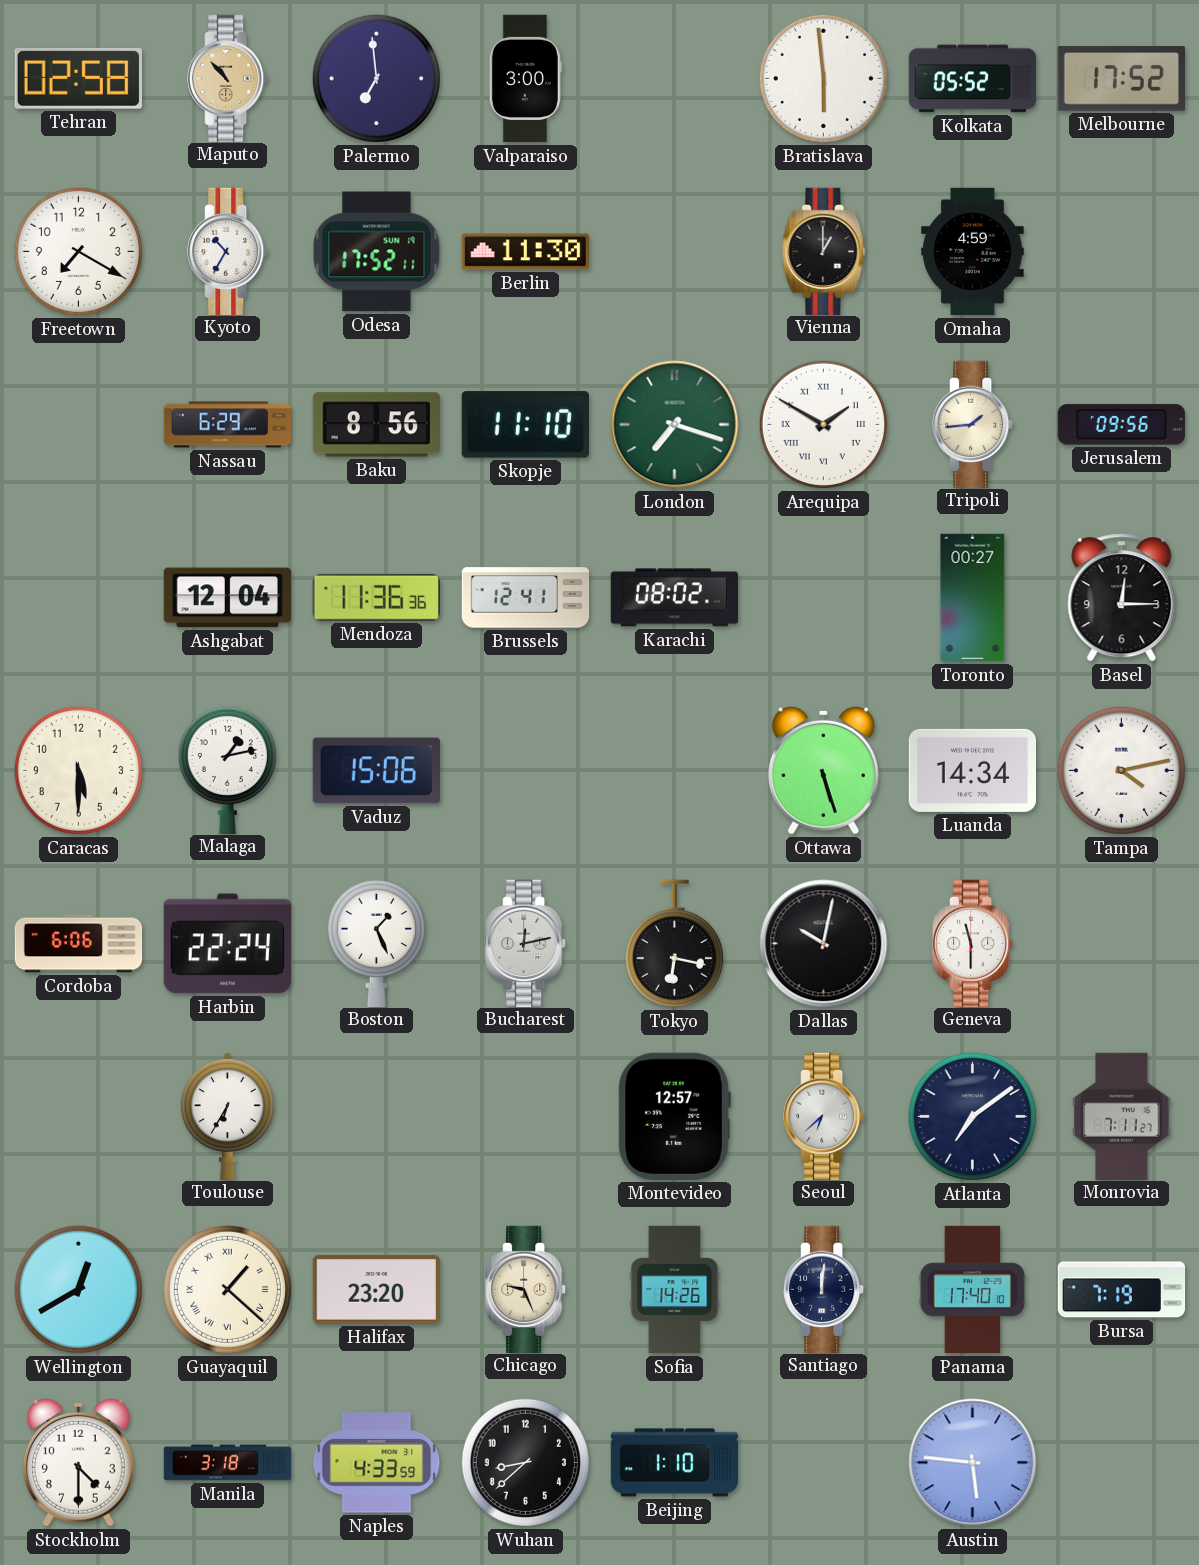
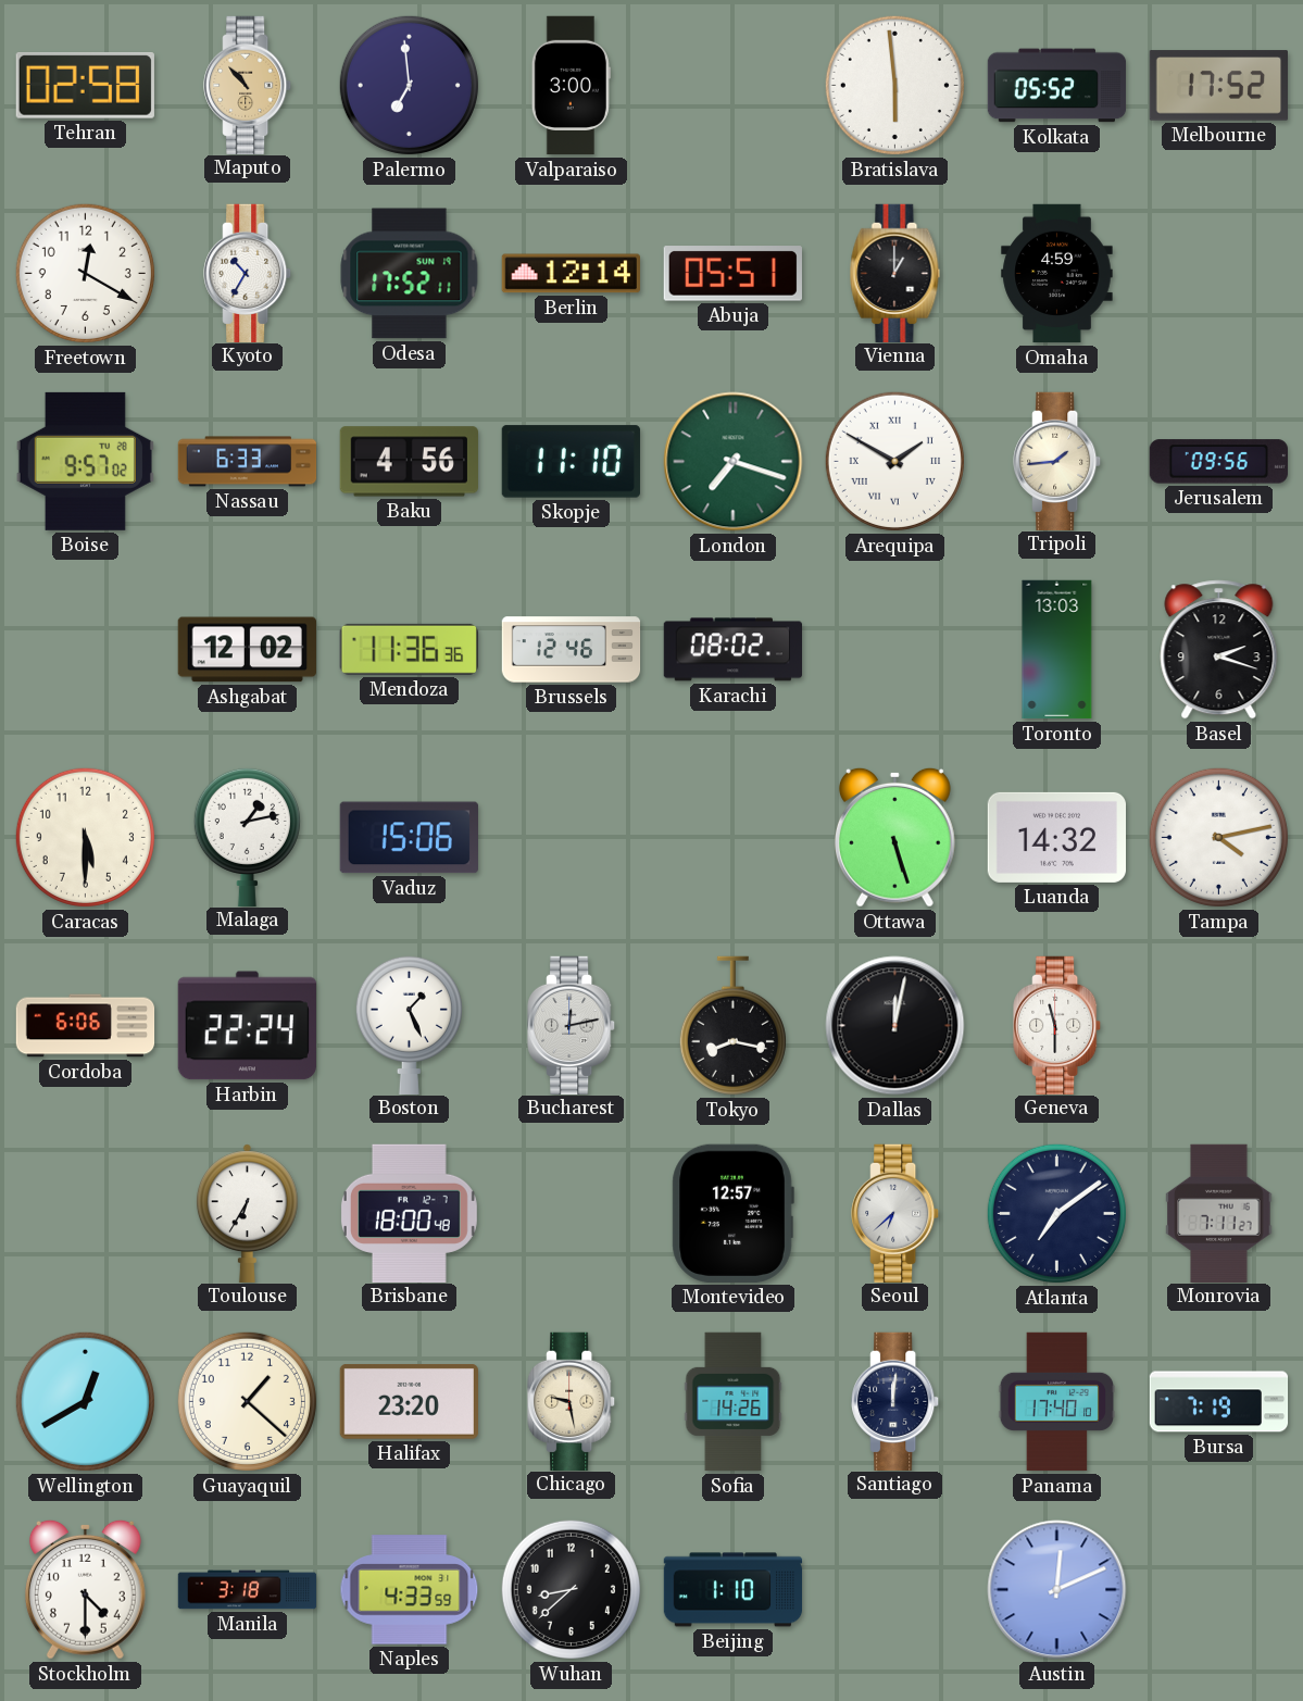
Freetown: 7:20 -> 12:20 (85, 273)
Berlin: 11:30 -> 12:14 (571, 274)
Abuja: none -> 05:51 (732, 274)
Boise: none -> 9:57 (85, 461)
Nassau: 6:29 -> 6:33 (248, 462)
Baku: 8:56 -> 4:56 (409, 462)
Ashgabat: 12:04 -> 12:02 (247, 650)
Brussels: 12:41 -> 12:46 (572, 650)
Toronto: 00:27 -> 13:03 (1057, 650)
Basel: 12:15 -> 2:18 (1219, 650)
Luanda: 14:34 -> 14:32 (1056, 837)
Tokyo: 6:17 -> 8:17 (732, 1026)
Dallas: 10:02 -> 12:02 (895, 1026)
Brisbane: none -> 18:00 (409, 1213)
Guayaquil numerals: Roman -> Arabic (247, 1401)
Chicago: 9:26 -> 9:28 (572, 1401)
Austin: 5:46 -> 12:11 (1057, 1590)
